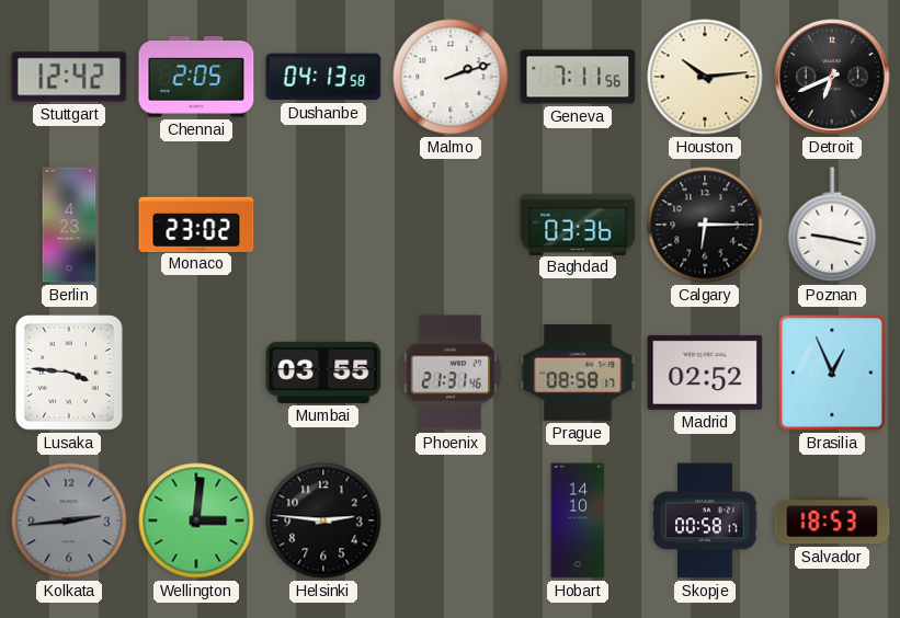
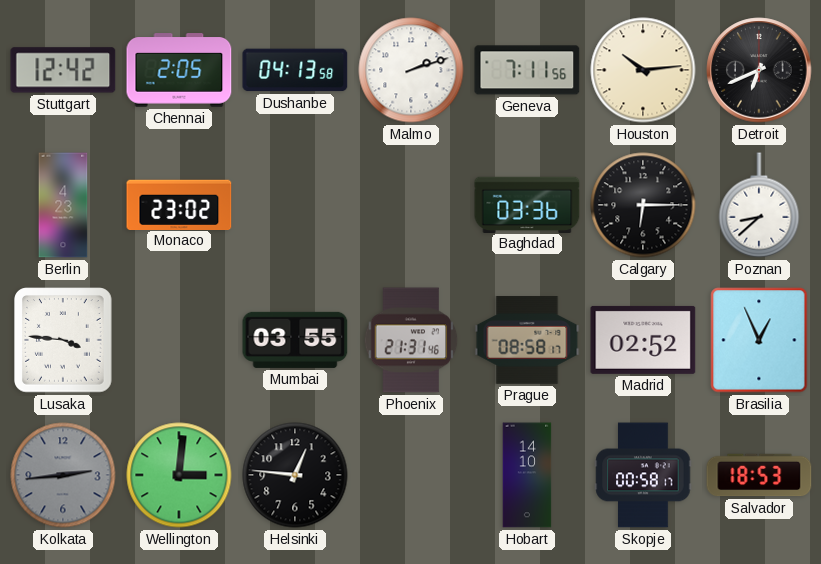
Poznan: 9:17 -> 8:38 (759, 205)
Helsinki: 2:46 -> 12:46 (295, 475)
